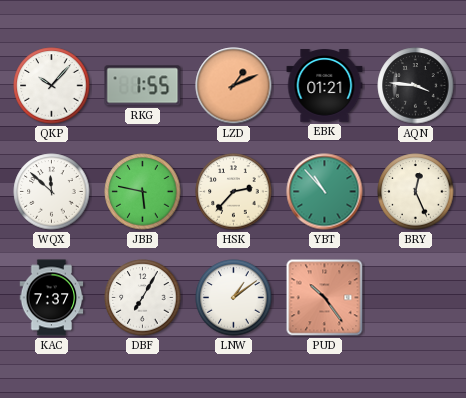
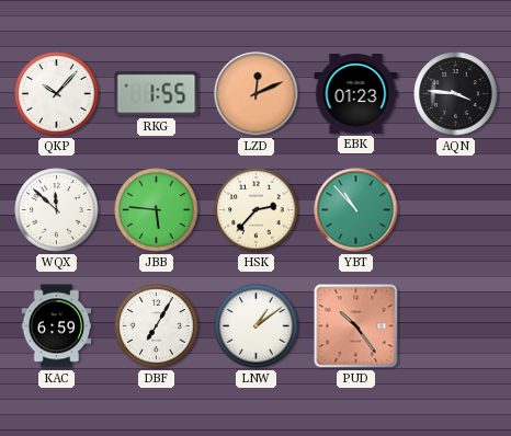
LZD: 1:11 -> 12:11 (257, 94)
EBK: 01:21 -> 01:23 (356, 94)
JBB: 5:47 -> 5:46 (157, 210)
BRY: 12:26 -> none (416, 192)
KAC: 7:37 -> 6:59 (57, 326)
